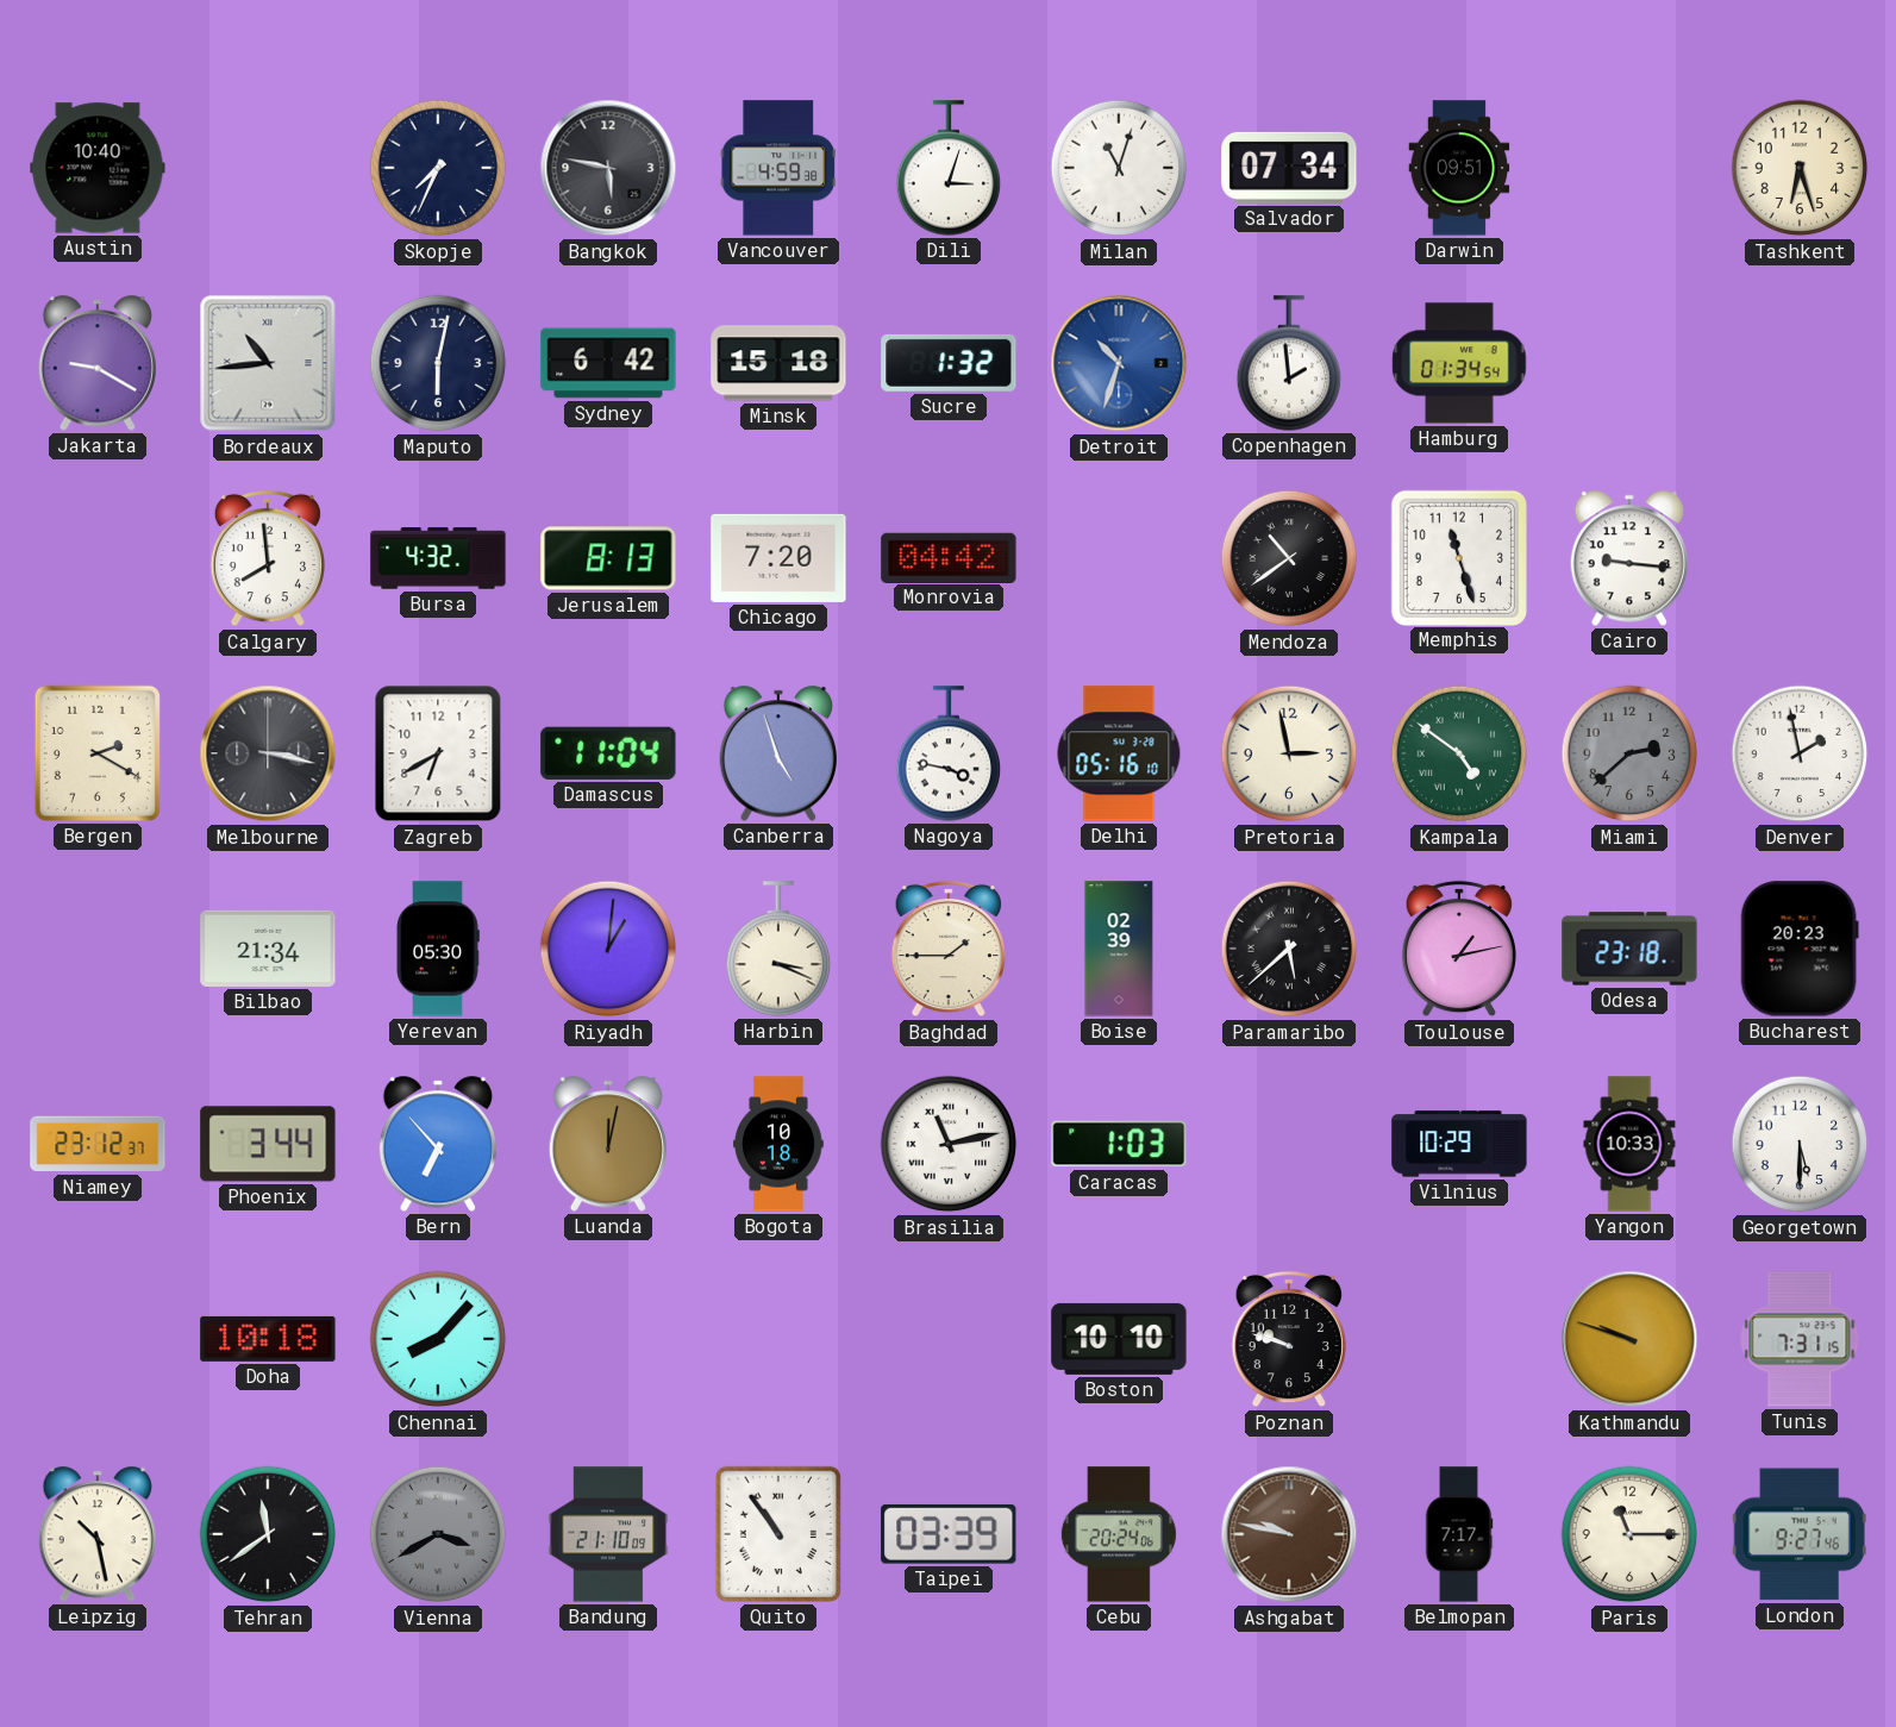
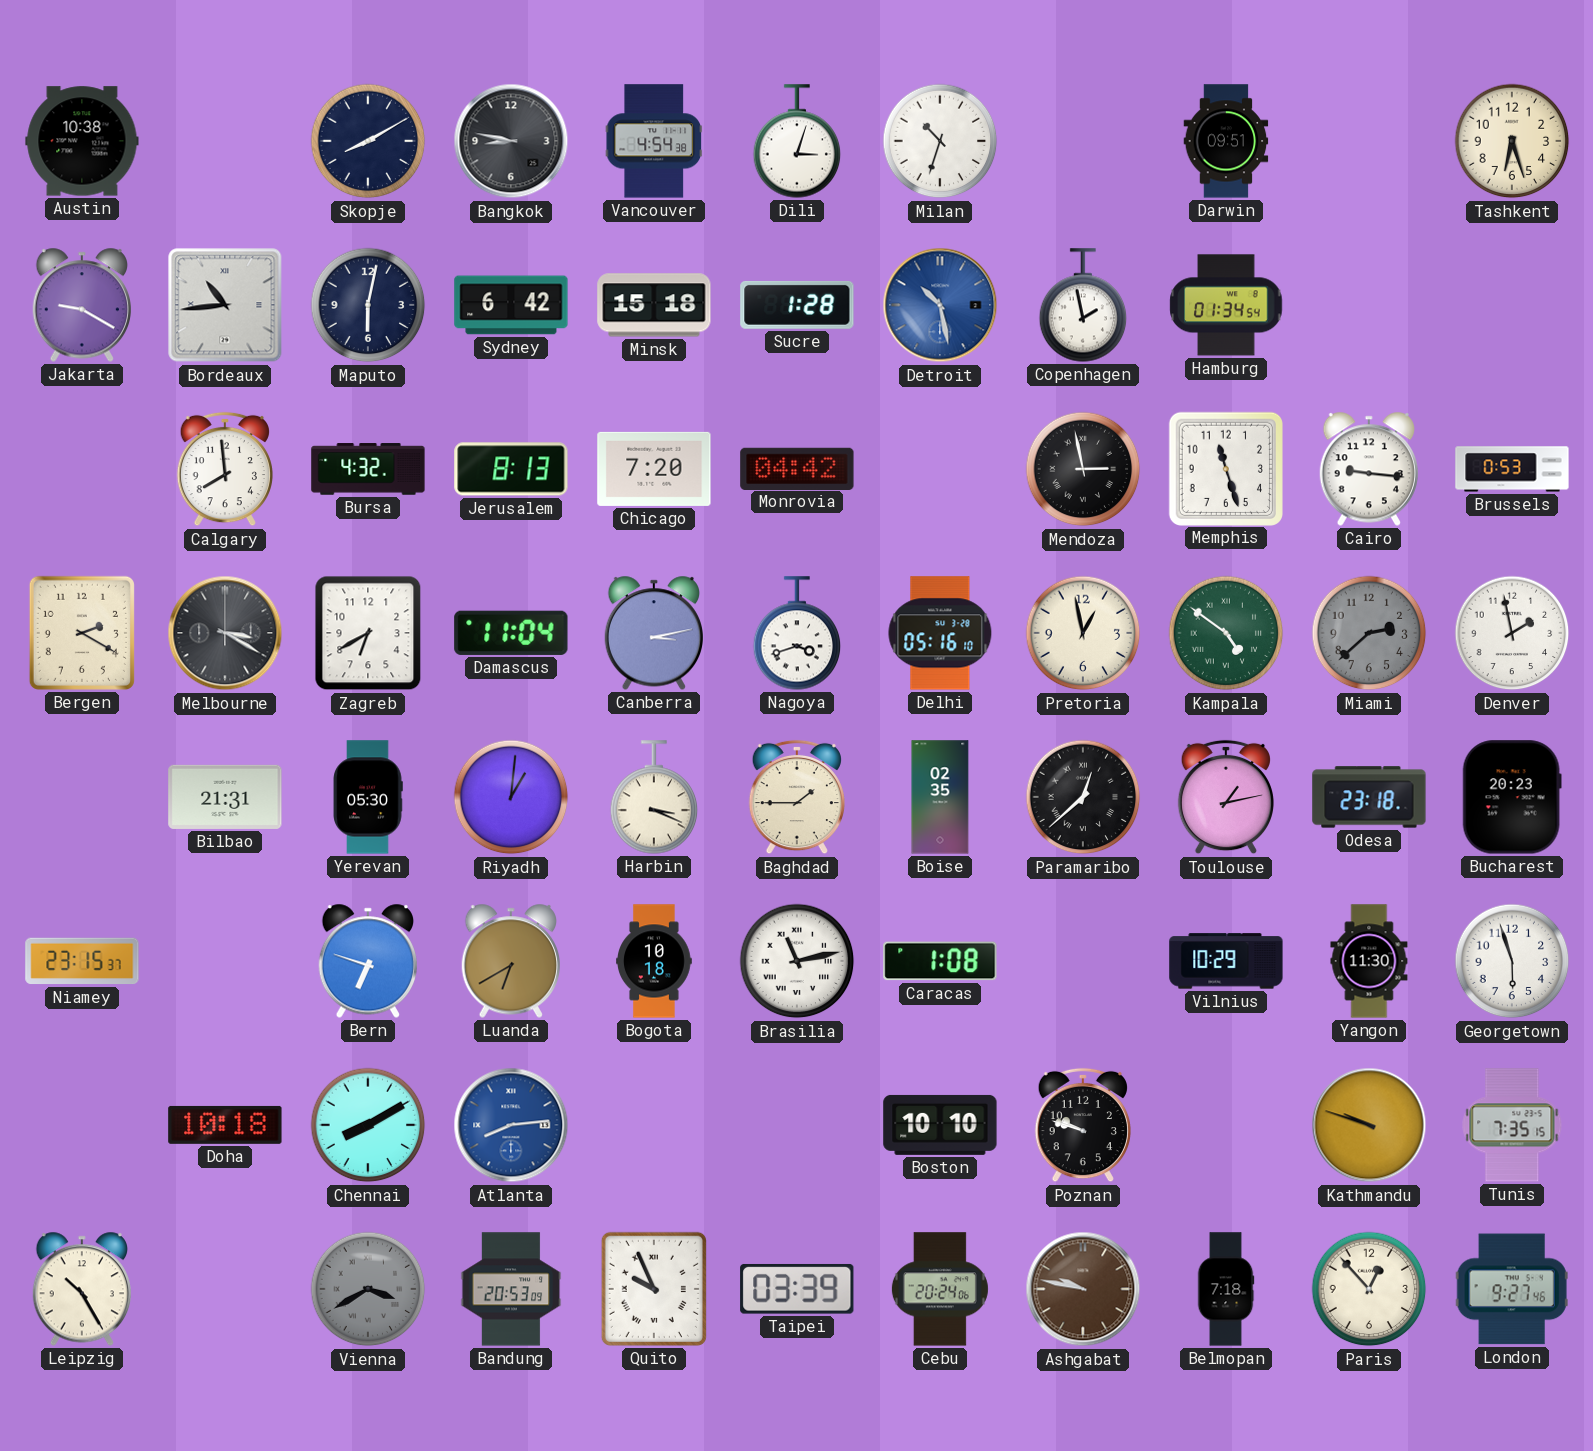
Austin: 10:40 -> 10:38 (82, 141)
Skopje: 7:34 -> 8:10 (368, 141)
Bangkok: 5:47 -> 8:47 (511, 141)
Vancouver: 4:59 -> 4:54 (654, 141)
Milan: 11:03 -> 10:33 (940, 141)
Salvador: 07:34 -> none (1289, 168)
Sucre: 1:32 -> 1:28 (797, 305)
Detroit: 10:33 -> 10:28 (940, 305)
Copenhagen: 1:59 -> 1:58 (1083, 305)
Mendoza: 10:39 -> 2:58 (1083, 469)
Brussels: none -> 0:53 (1512, 469)
Melbourne: 3:17 -> 3:20 (225, 633)
Canberra: 4:57 -> 3:13 (653, 633)
Nagoya: 3:47 -> 3:42 (797, 633)
Pretoria: 2:58 -> 12:58 (1083, 633)
Bilbao: 21:34 -> 21:31 (225, 797)
Boise: 02:39 -> 02:35 (940, 797)
Paramaribo: 5:38 -> 12:38 (1083, 797)
Niamey: 23:12 -> 23:15 (82, 961)
Phoenix: 3:44 -> none (268, 1144)
Bern: 6:53 -> 6:48 (367, 961)
Luanda: 12:02 -> 6:40 (510, 961)
Caracas: 1:03 -> 1:08 (940, 961)
Yangon: 10:33 -> 11:30 (1369, 961)
Georgetown: 5:30 -> 5:57 (1512, 961)
Chennai: 8:07 -> 8:10 (368, 1125)
Atlanta: none -> 8:14 (511, 1125)
Tunis: 7:31 -> 7:35 (1512, 1125)
Leipzig: 10:28 -> 10:25 (81, 1289)
Tehran: 11:39 -> none (268, 1534)
Bandung: 21:10 -> 20:53 (511, 1289)
Quito: 10:54 -> 9:56 (654, 1289)
Belmopan: 7:17 -> 7:18 (1226, 1289)
Paris: 11:15 -> 12:53 (1369, 1289)
